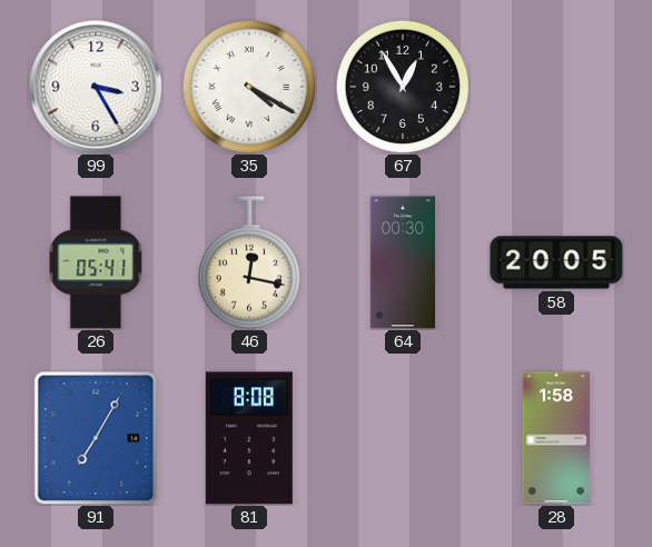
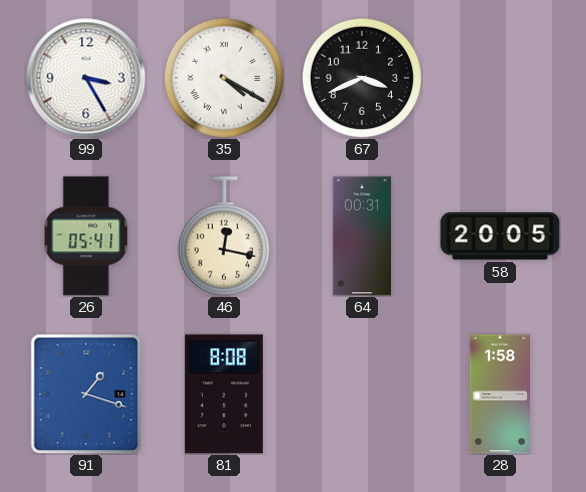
67: 12:55 -> 3:41 (361, 77)
64: 00:30 -> 00:31 (361, 236)
91: 7:05 -> 1:18 (86, 394)
